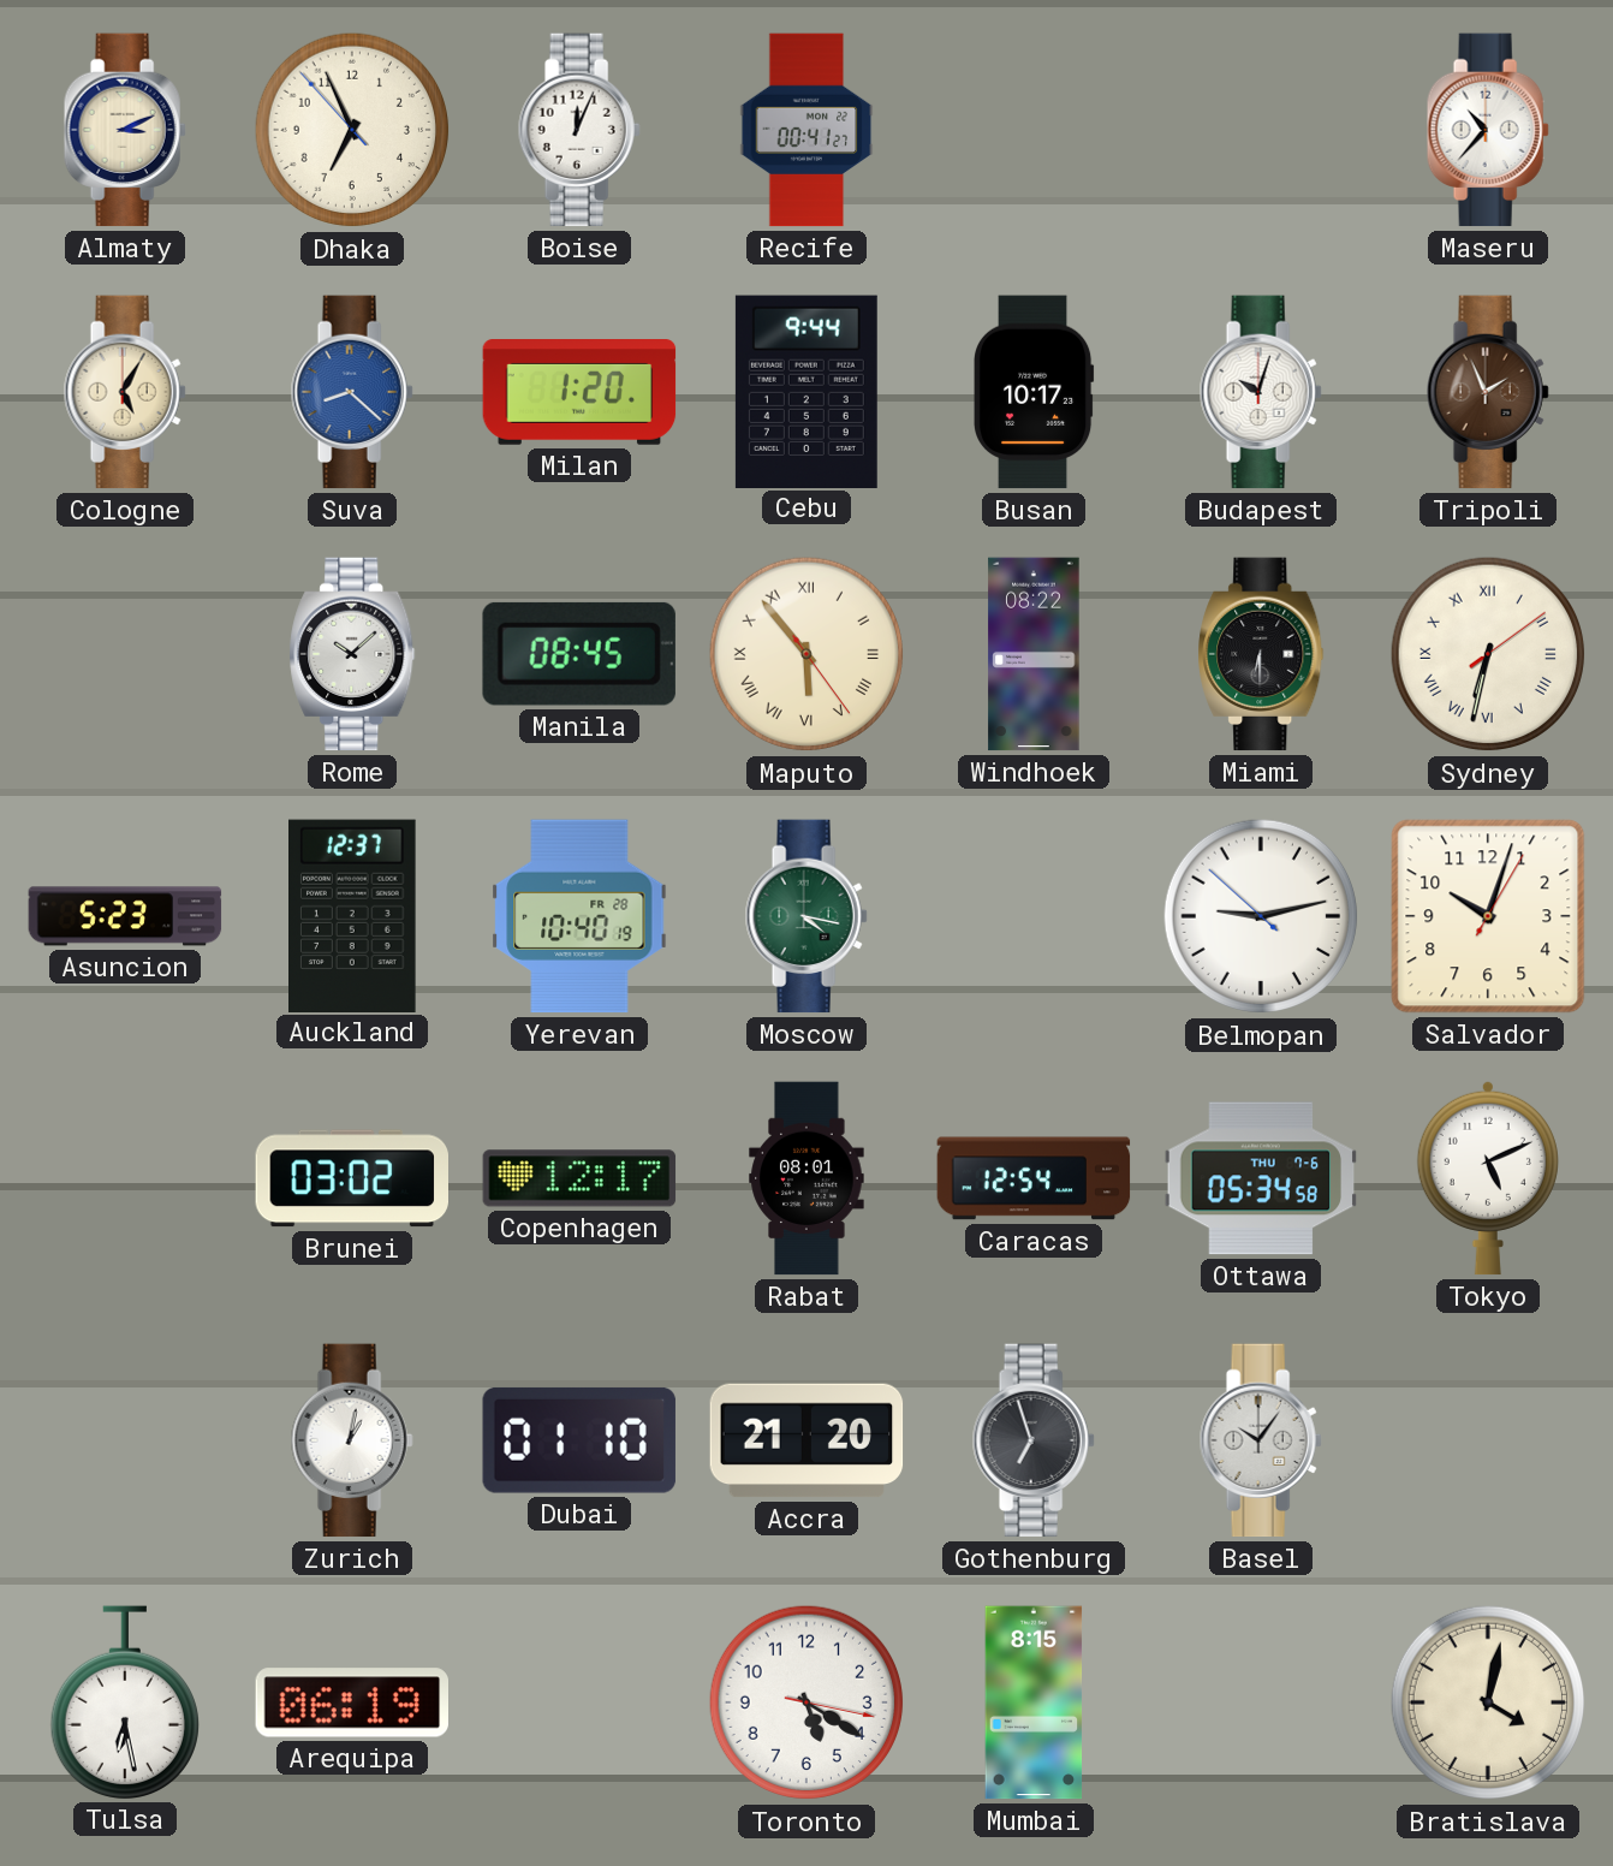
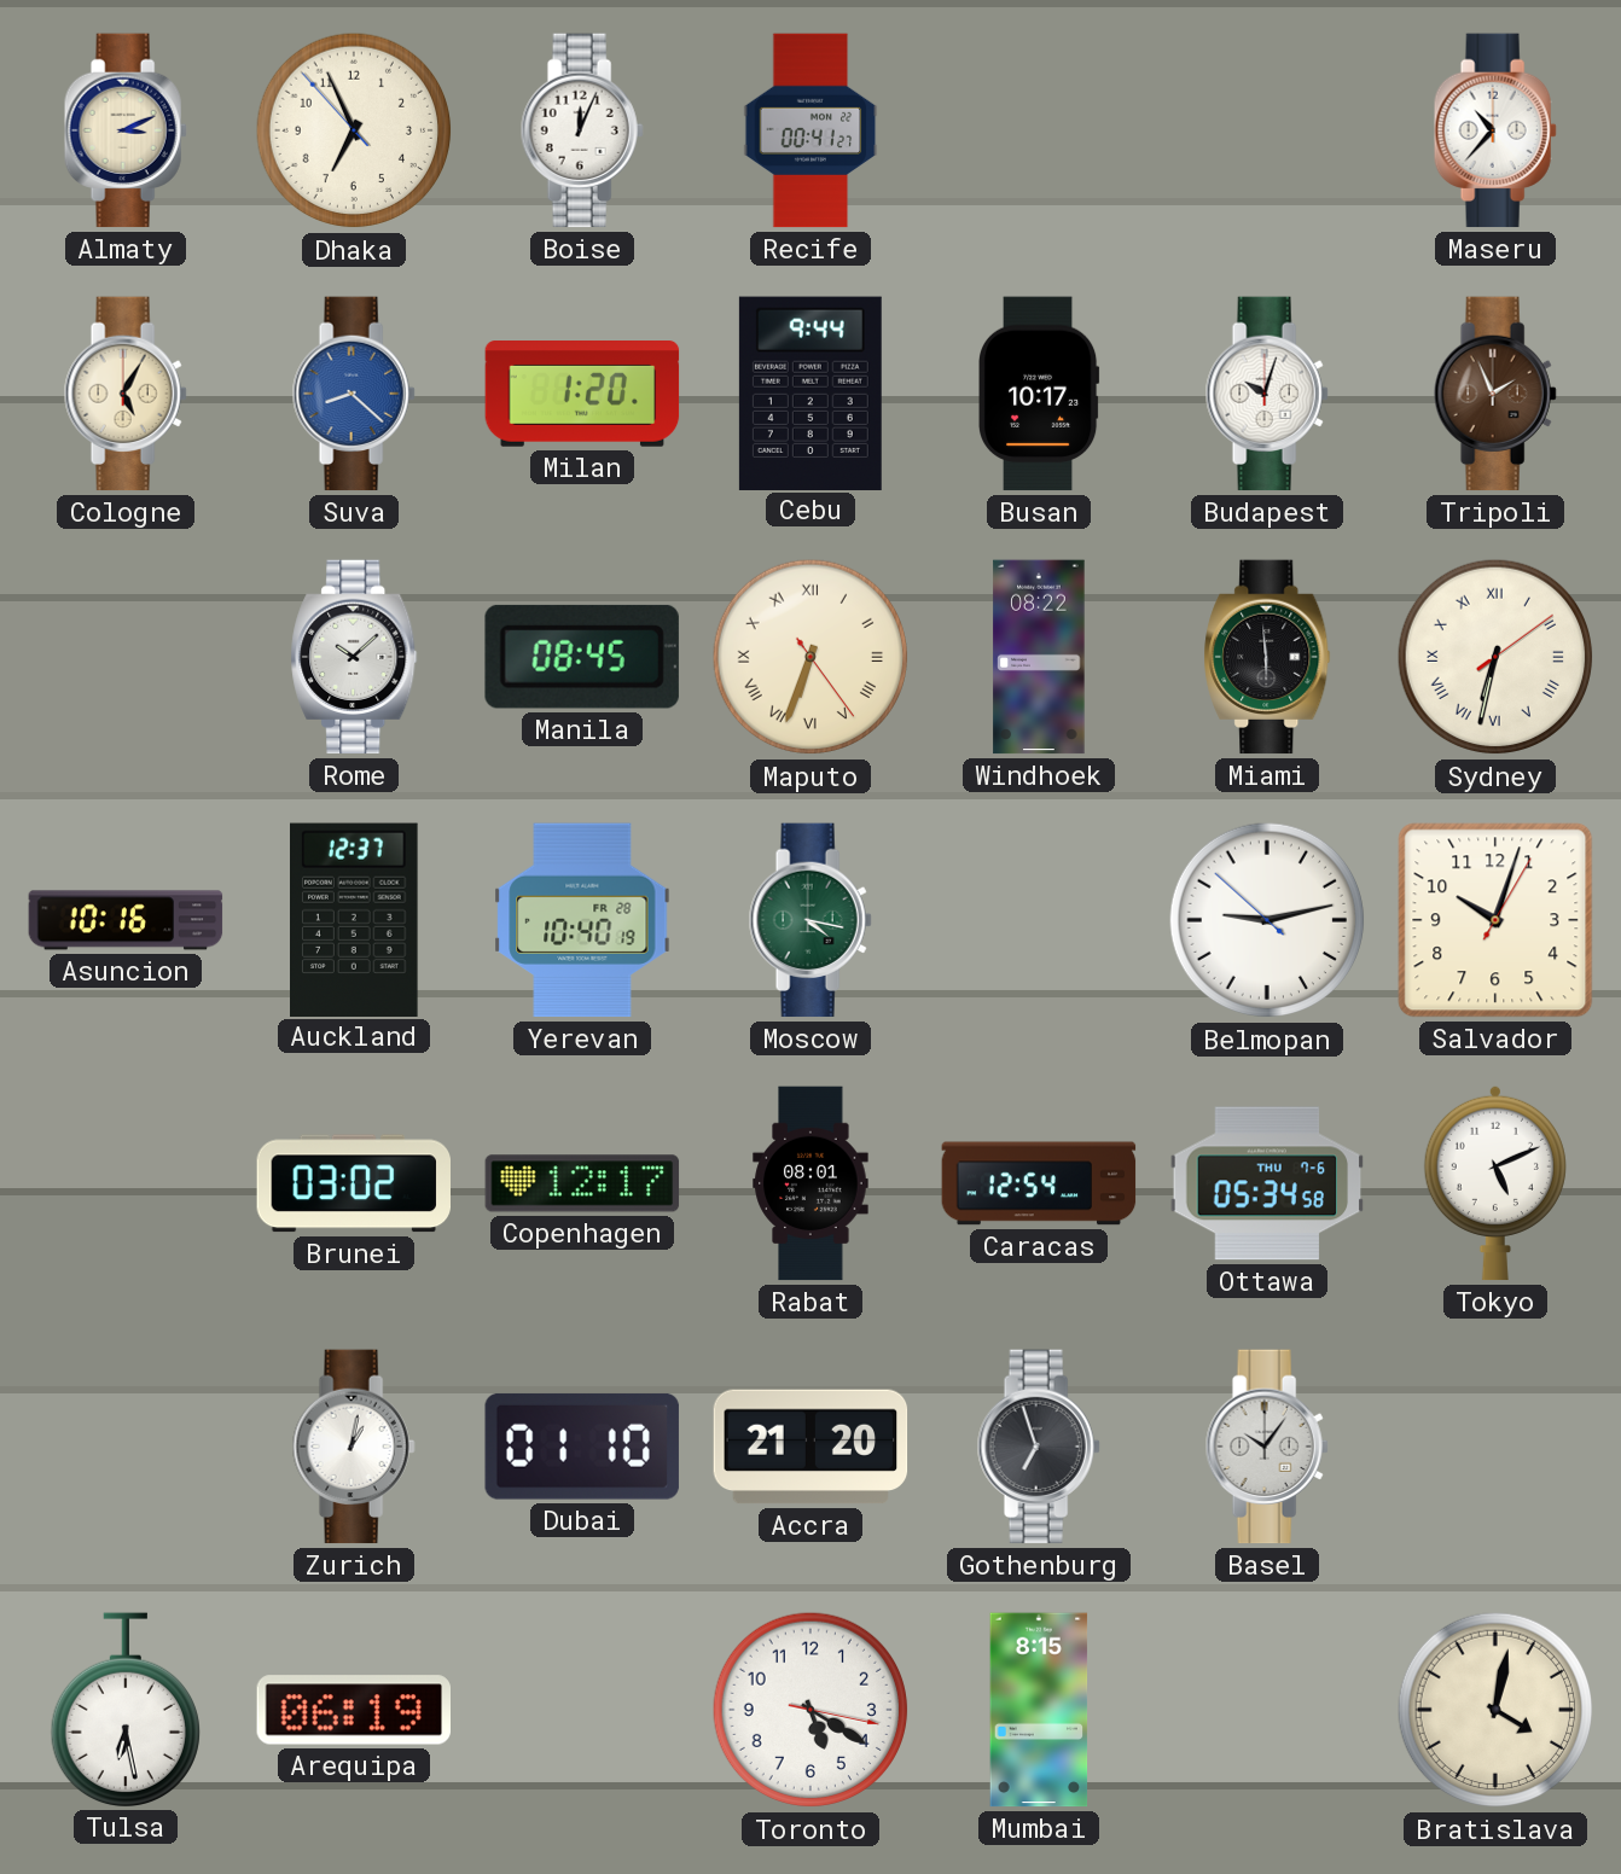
Maputo: 5:53 -> 6:33 (810, 657)
Miami: 6:30 -> 5:59 (1267, 657)
Asuncion: 5:23 -> 10:16 (126, 920)
